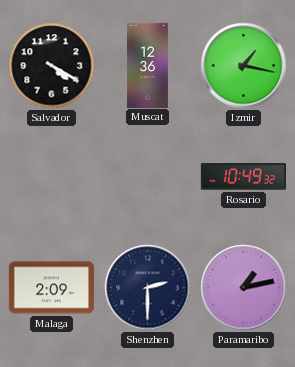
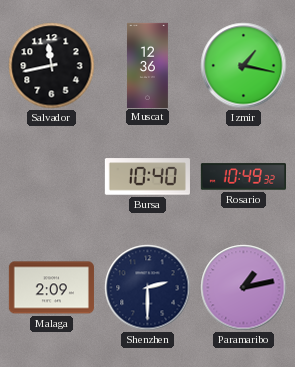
Salvador: 4:20 -> 11:43 (52, 66)
Bursa: none -> 10:40 (147, 177)
